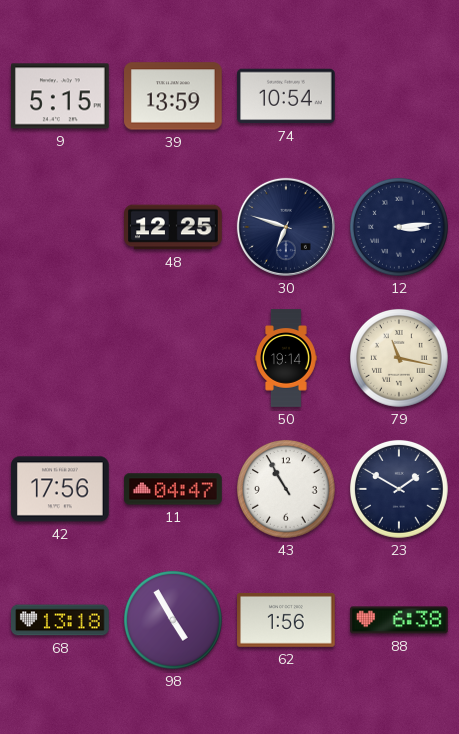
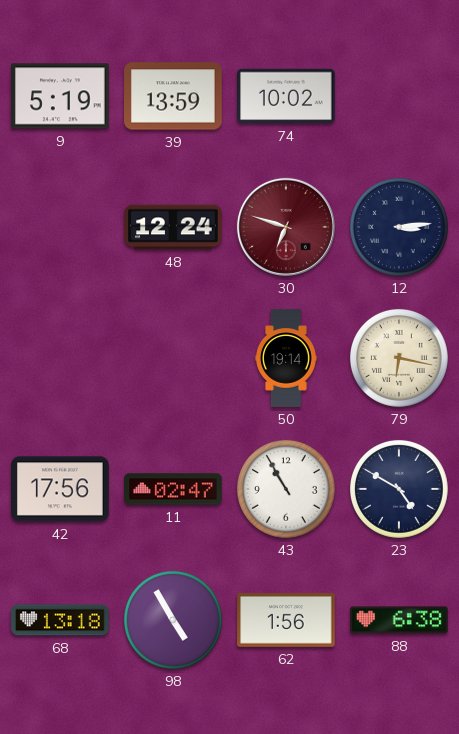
9: 5:15 -> 5:19 (61, 96)
74: 10:54 -> 10:02 (286, 96)
48: 12:25 -> 12:24 (173, 227)
30 dial: navy -> burgundy (286, 227)
79: 11:17 -> 6:17 (399, 358)
11: 04:47 -> 02:47 (173, 489)
23: 1:50 -> 4:50 (399, 489)
